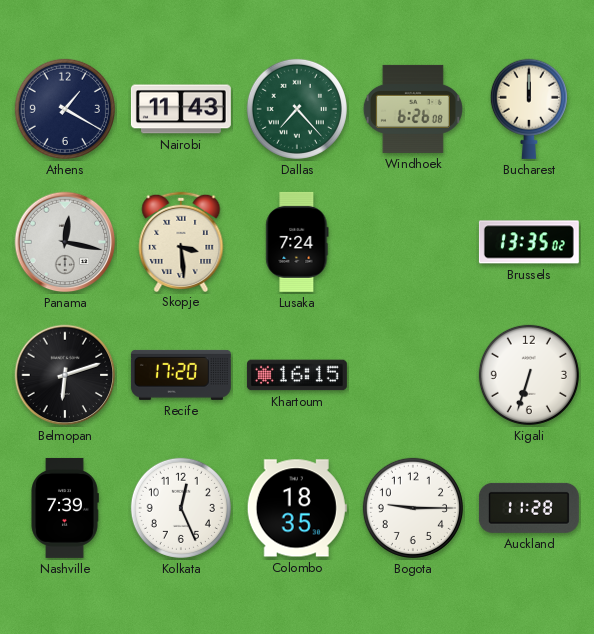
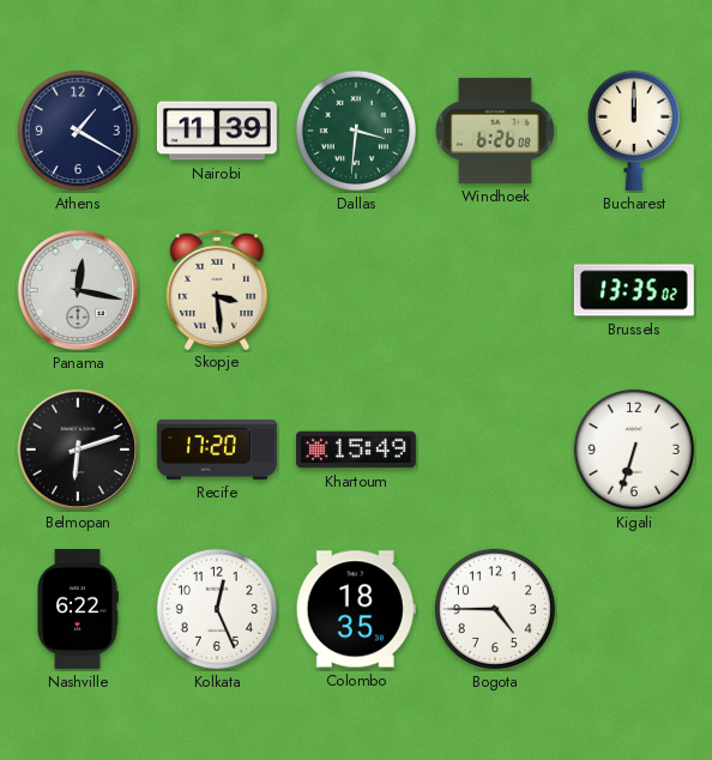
Nairobi: 11:43 -> 11:39 (217, 131)
Dallas: 7:23 -> 3:31 (356, 131)
Lusaka: 7:24 -> none (297, 242)
Khartoum: 16:15 -> 15:49 (356, 450)
Nashville: 7:39 -> 6:22 (78, 609)
Bogota: 9:15 -> 4:45 (495, 609)
Auckland: 11:28 -> none (529, 508)
